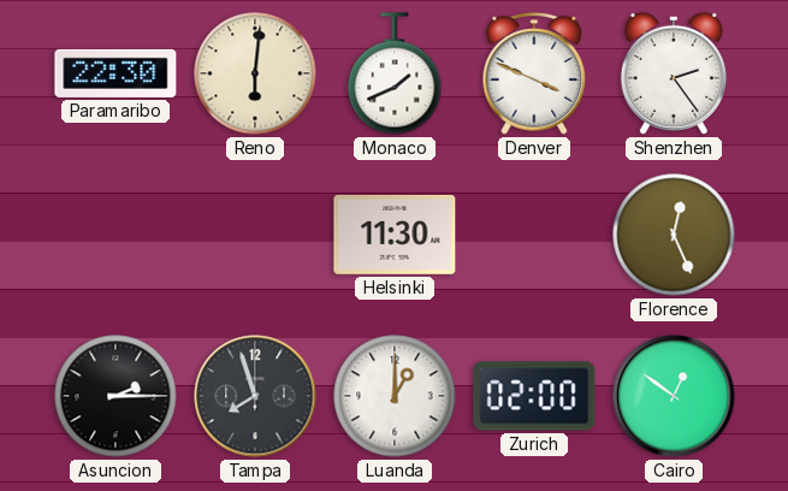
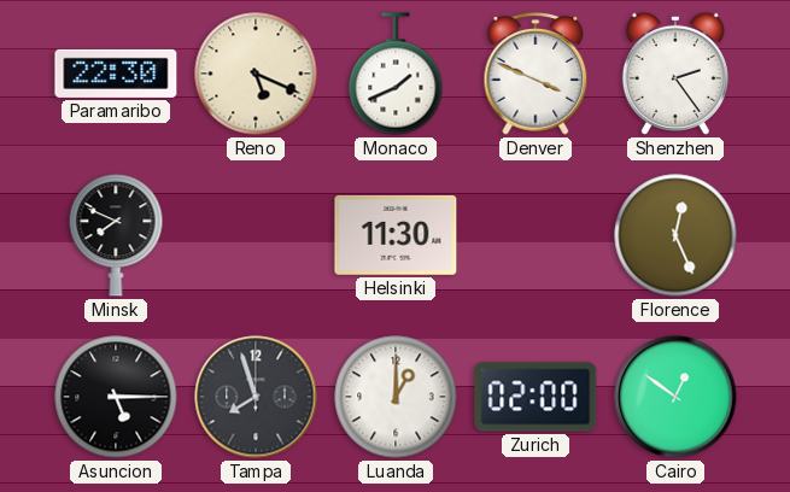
Reno: 6:01 -> 5:19 (256, 74)
Minsk: none -> 7:49 (116, 235)
Asuncion: 2:15 -> 5:15 (116, 397)
